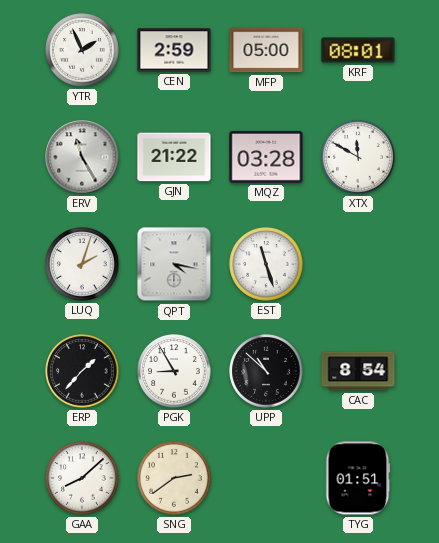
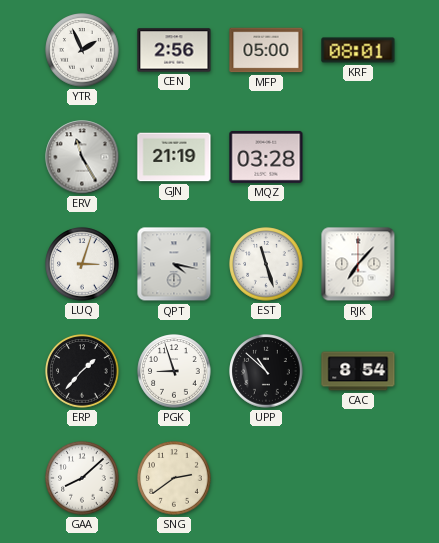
CEN: 2:59 -> 2:56 (174, 50)
GJN: 21:22 -> 21:19 (174, 157)
XTX: 11:50 -> none (358, 157)
LUQ: 2:03 -> 3:03 (82, 264)
RJK: none -> 7:07 (358, 264)
PGK: 8:55 -> 8:57 (174, 371)
TYG: 01:51 -> none (358, 478)
